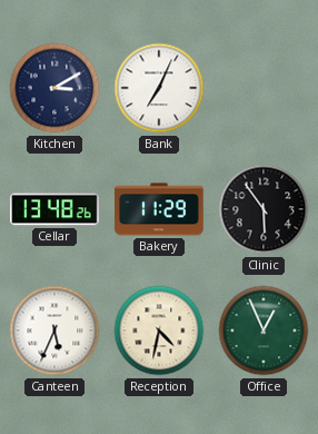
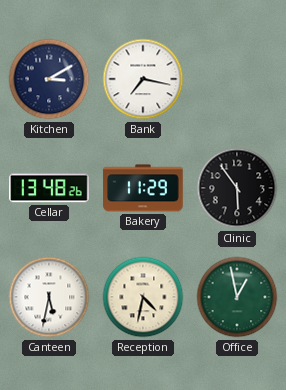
Bank: 7:04 -> 7:17 (143, 79)
Canteen: 5:34 -> 5:32 (49, 297)
Office: 12:56 -> 12:58 (237, 297)
